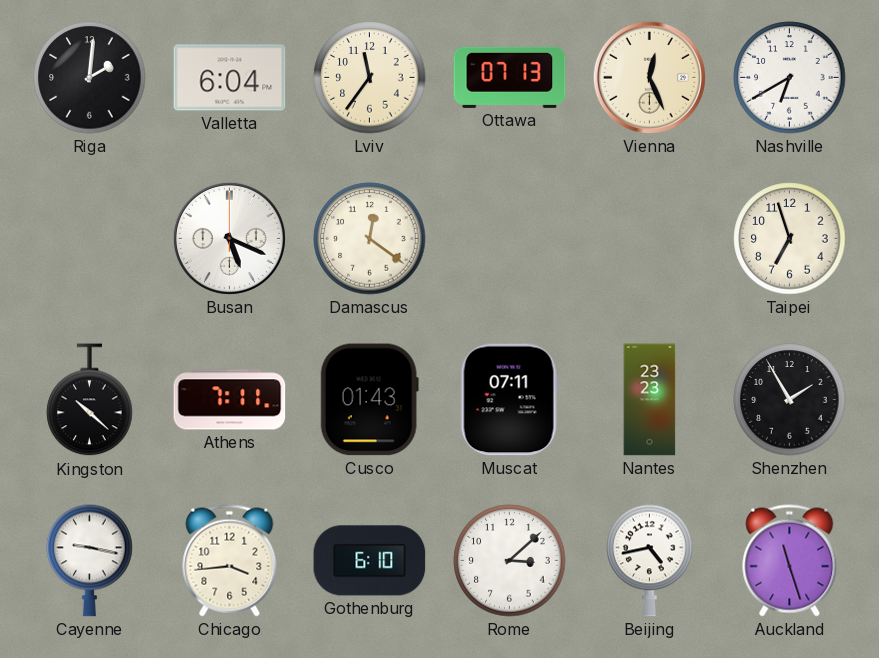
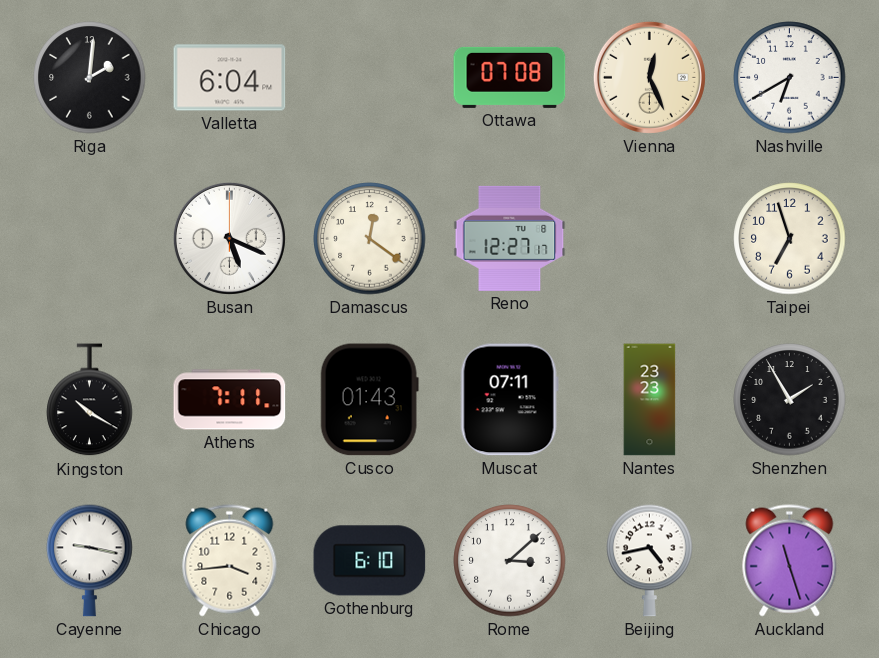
Lviv: 11:36 -> none (370, 78)
Ottawa: 07:13 -> 07:08 (510, 77)
Reno: none -> 12:27 (510, 238)
Kingston: 10:22 -> 10:20 (90, 400)
